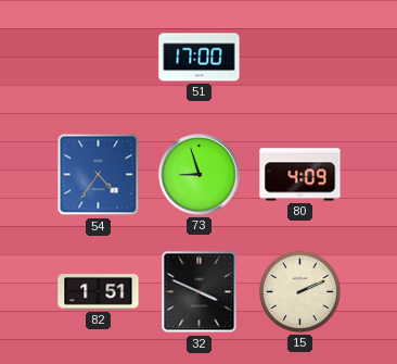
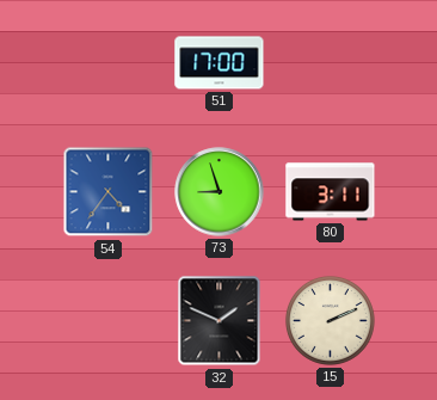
80: 4:09 -> 3:11 (331, 192)
82: 1:51 -> none (99, 292)
32: 3:49 -> 1:49 (220, 321)
